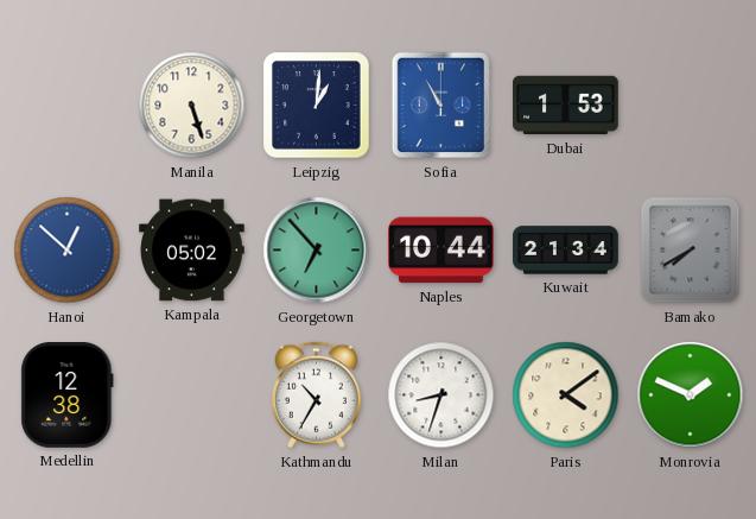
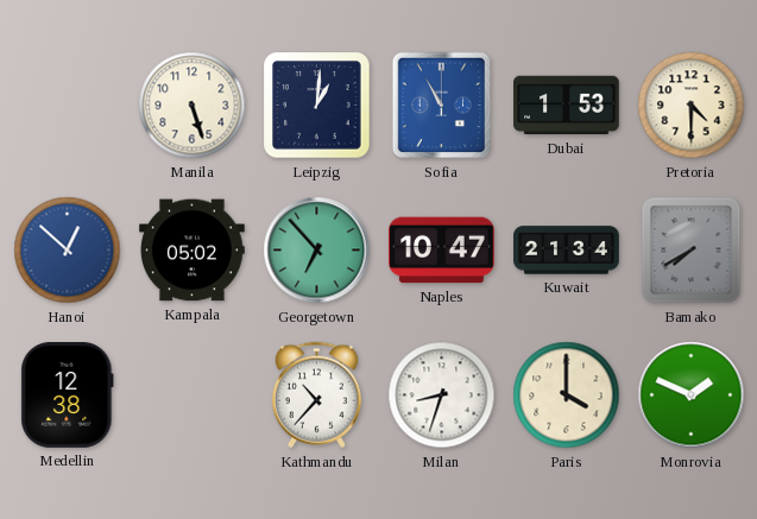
Pretoria: none -> 4:30 (692, 106)
Naples: 10:44 -> 10:47 (442, 251)
Kathmandu: 10:35 -> 10:37 (316, 395)
Paris: 4:09 -> 4:00 (567, 395)
